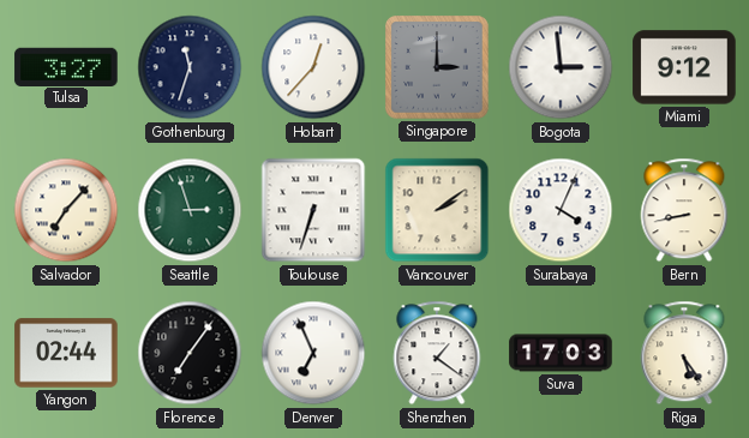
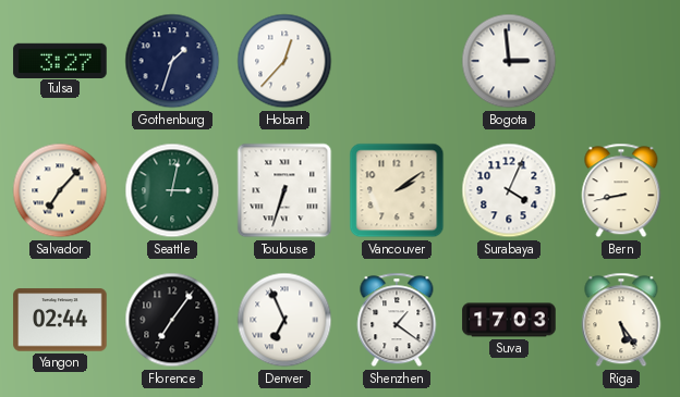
Gothenburg: 11:33 -> 1:33 (172, 61)
Singapore: 3:00 -> none (437, 67)
Miami: 9:12 -> none (684, 67)
Seattle: 2:57 -> 3:02 (172, 190)
